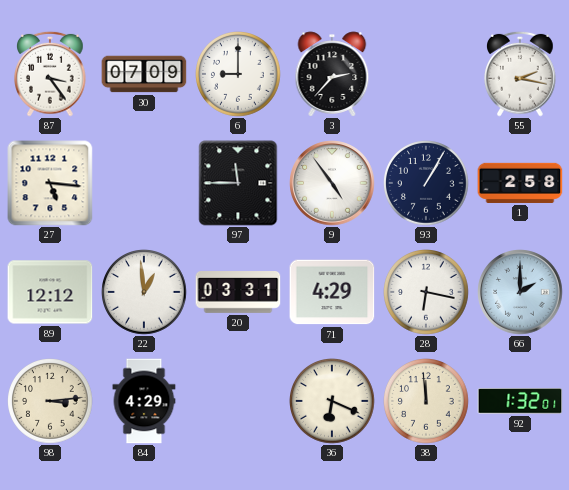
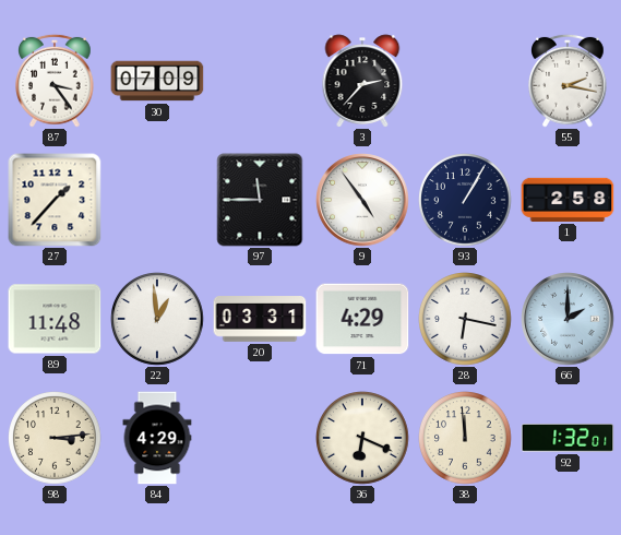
6: 9:00 -> none (239, 75)
27: 5:16 -> 1:37 (55, 200)
89: 12:12 -> 11:48 (55, 319)
